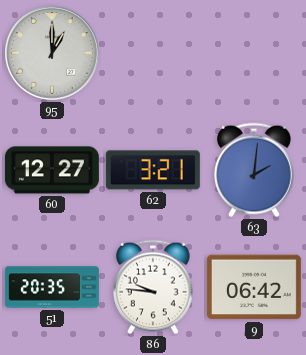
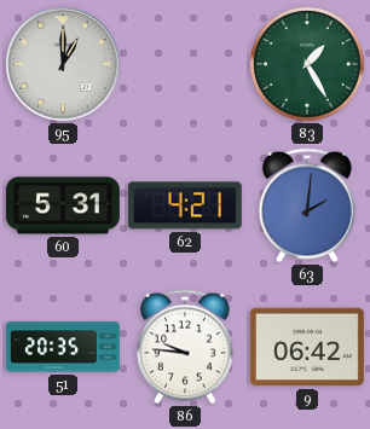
83: none -> 1:25 (307, 64)
60: 12:27 -> 5:31 (63, 205)
62: 3:21 -> 4:21 (185, 205)
